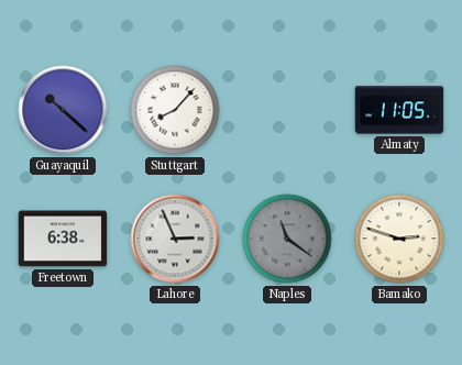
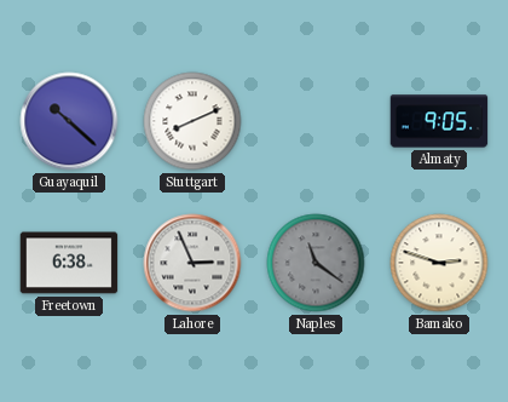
Stuttgart: 8:07 -> 8:11 (192, 121)
Almaty: 11:05 -> 9:05 (439, 121)
